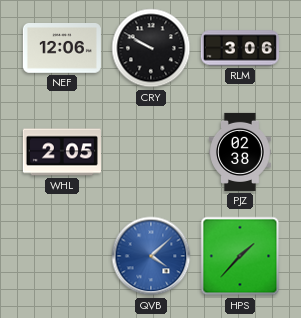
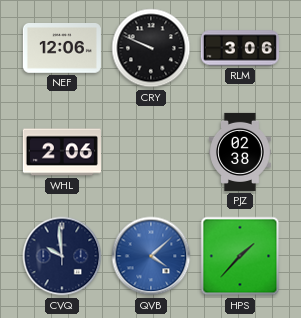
CRY: 9:50 -> 9:49 (151, 48)
WHL: 2:05 -> 2:06 (62, 152)
CVQ: none -> 9:59 (62, 256)
